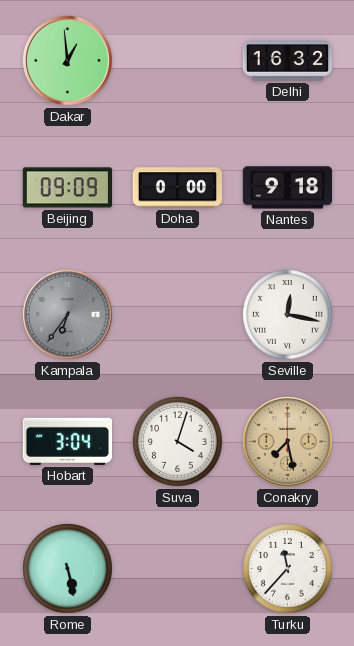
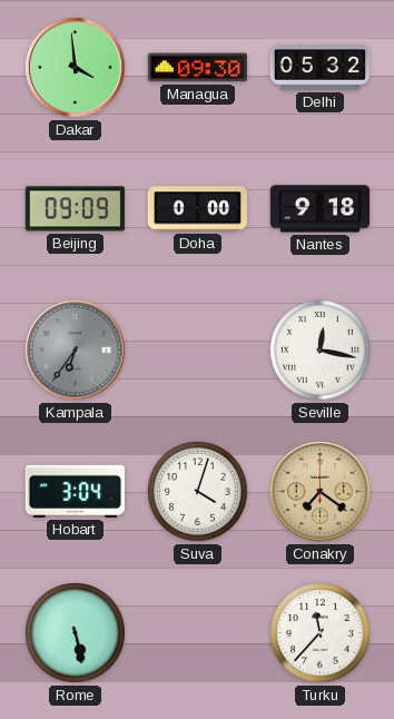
Dakar: 12:59 -> 3:59 (76, 68)
Managua: none -> 09:30 (197, 68)
Delhi: 16:32 -> 05:32 (321, 68)
Conakry: 7:28 -> 7:21 (321, 492)
